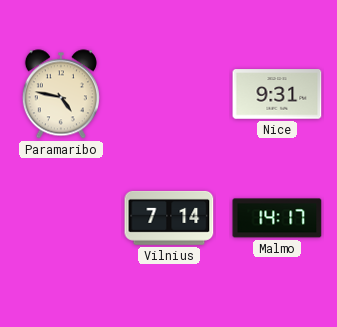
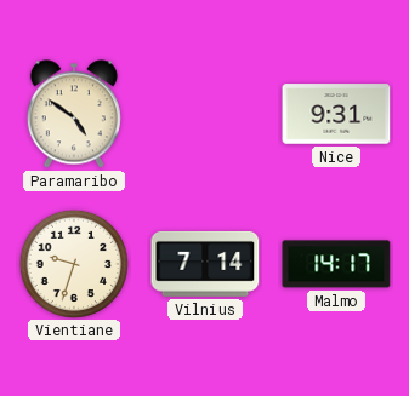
Paramaribo: 4:47 -> 4:51 (74, 114)
Vientiane: none -> 9:33 (73, 263)
